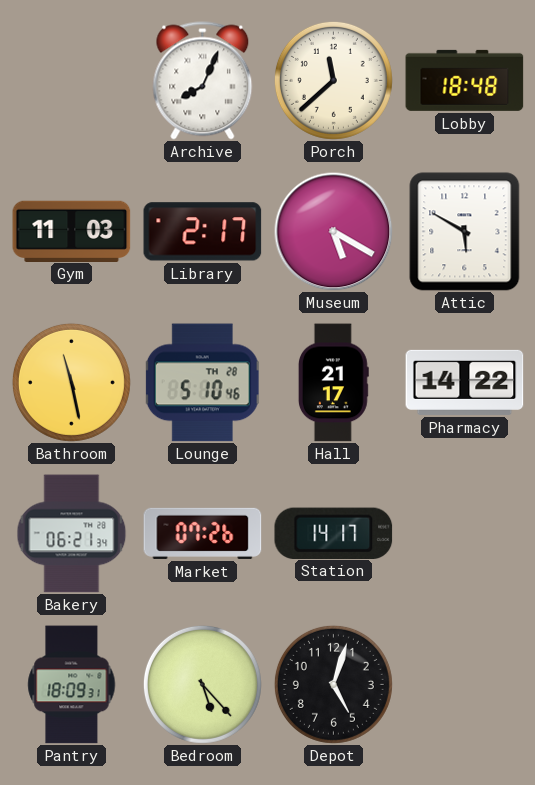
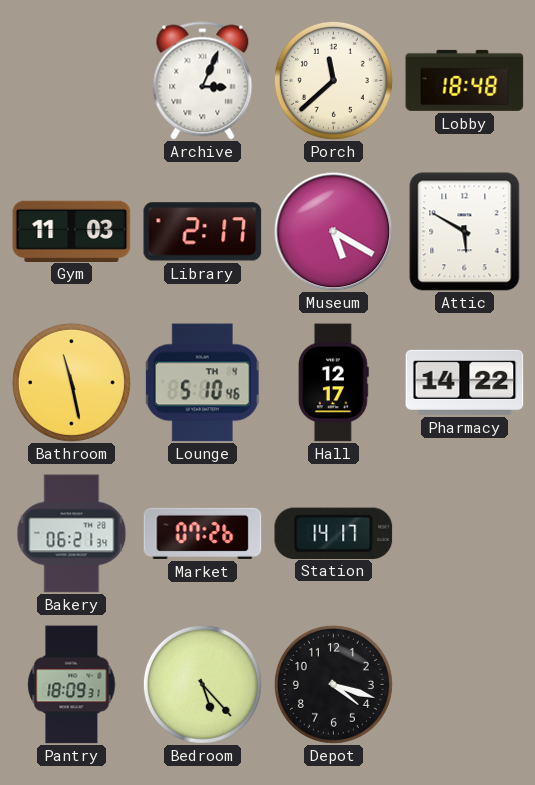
Archive: 8:04 -> 3:04 (203, 81)
Lounge date: TH 28 -> TH 4 (202, 383)
Hall: 21:17 -> 12:17 (333, 383)
Depot: 5:03 -> 4:18 (333, 684)
